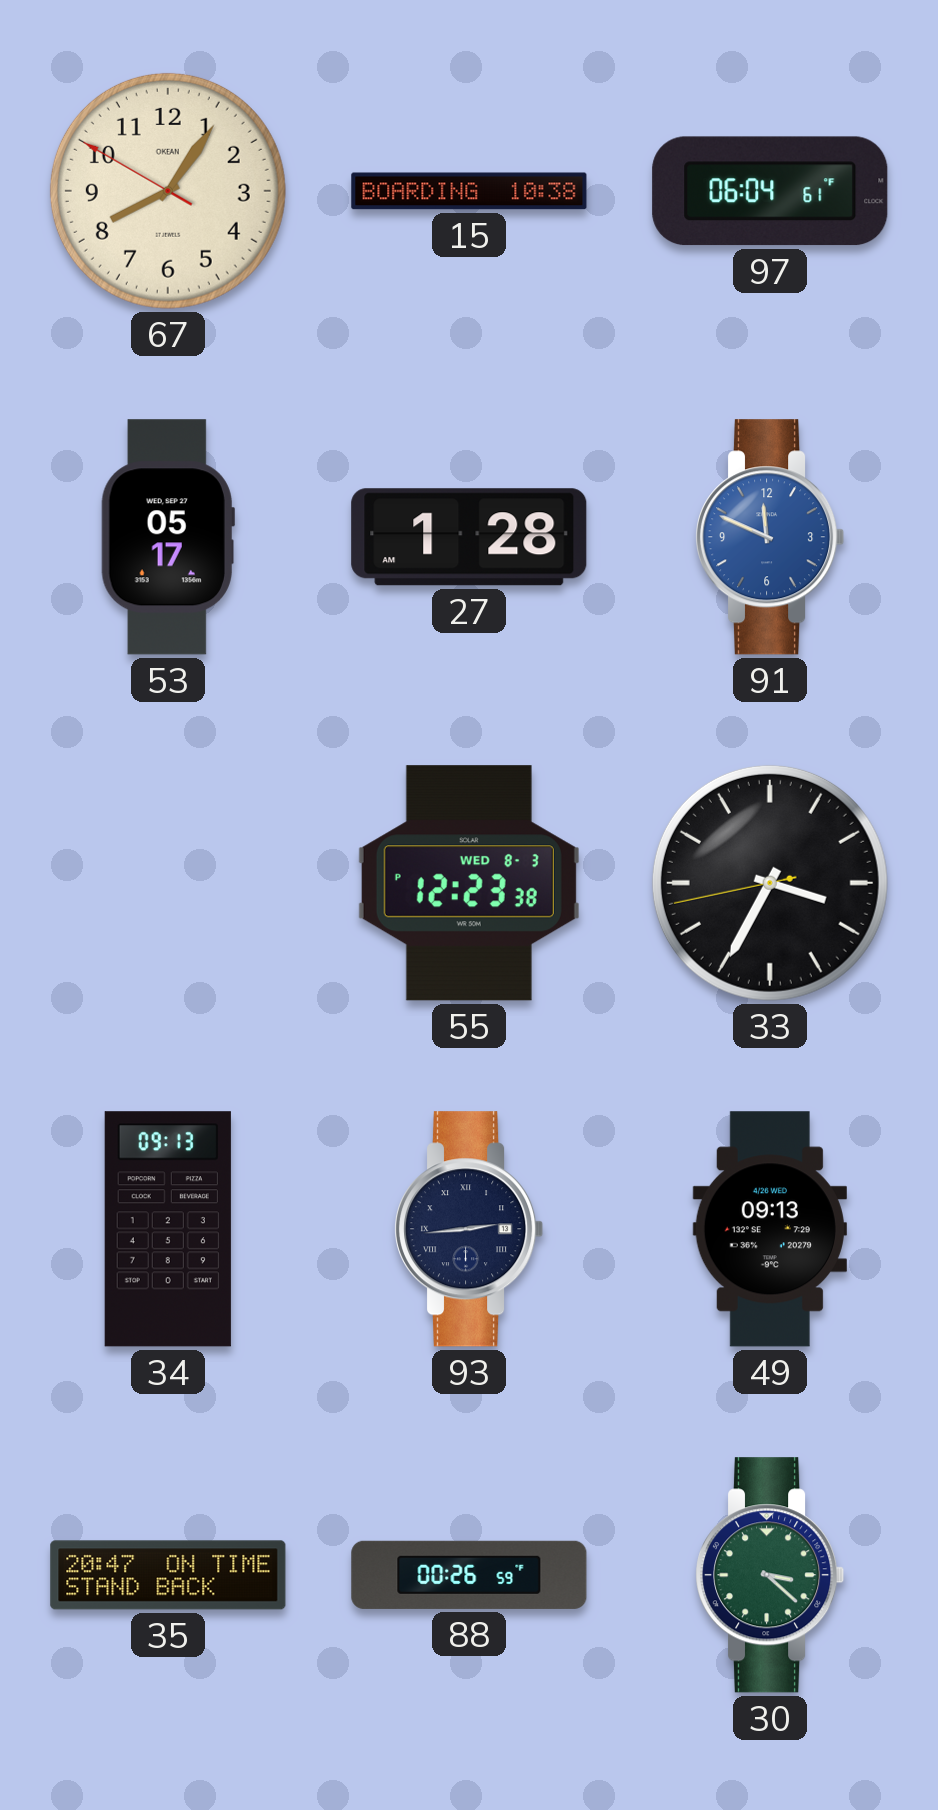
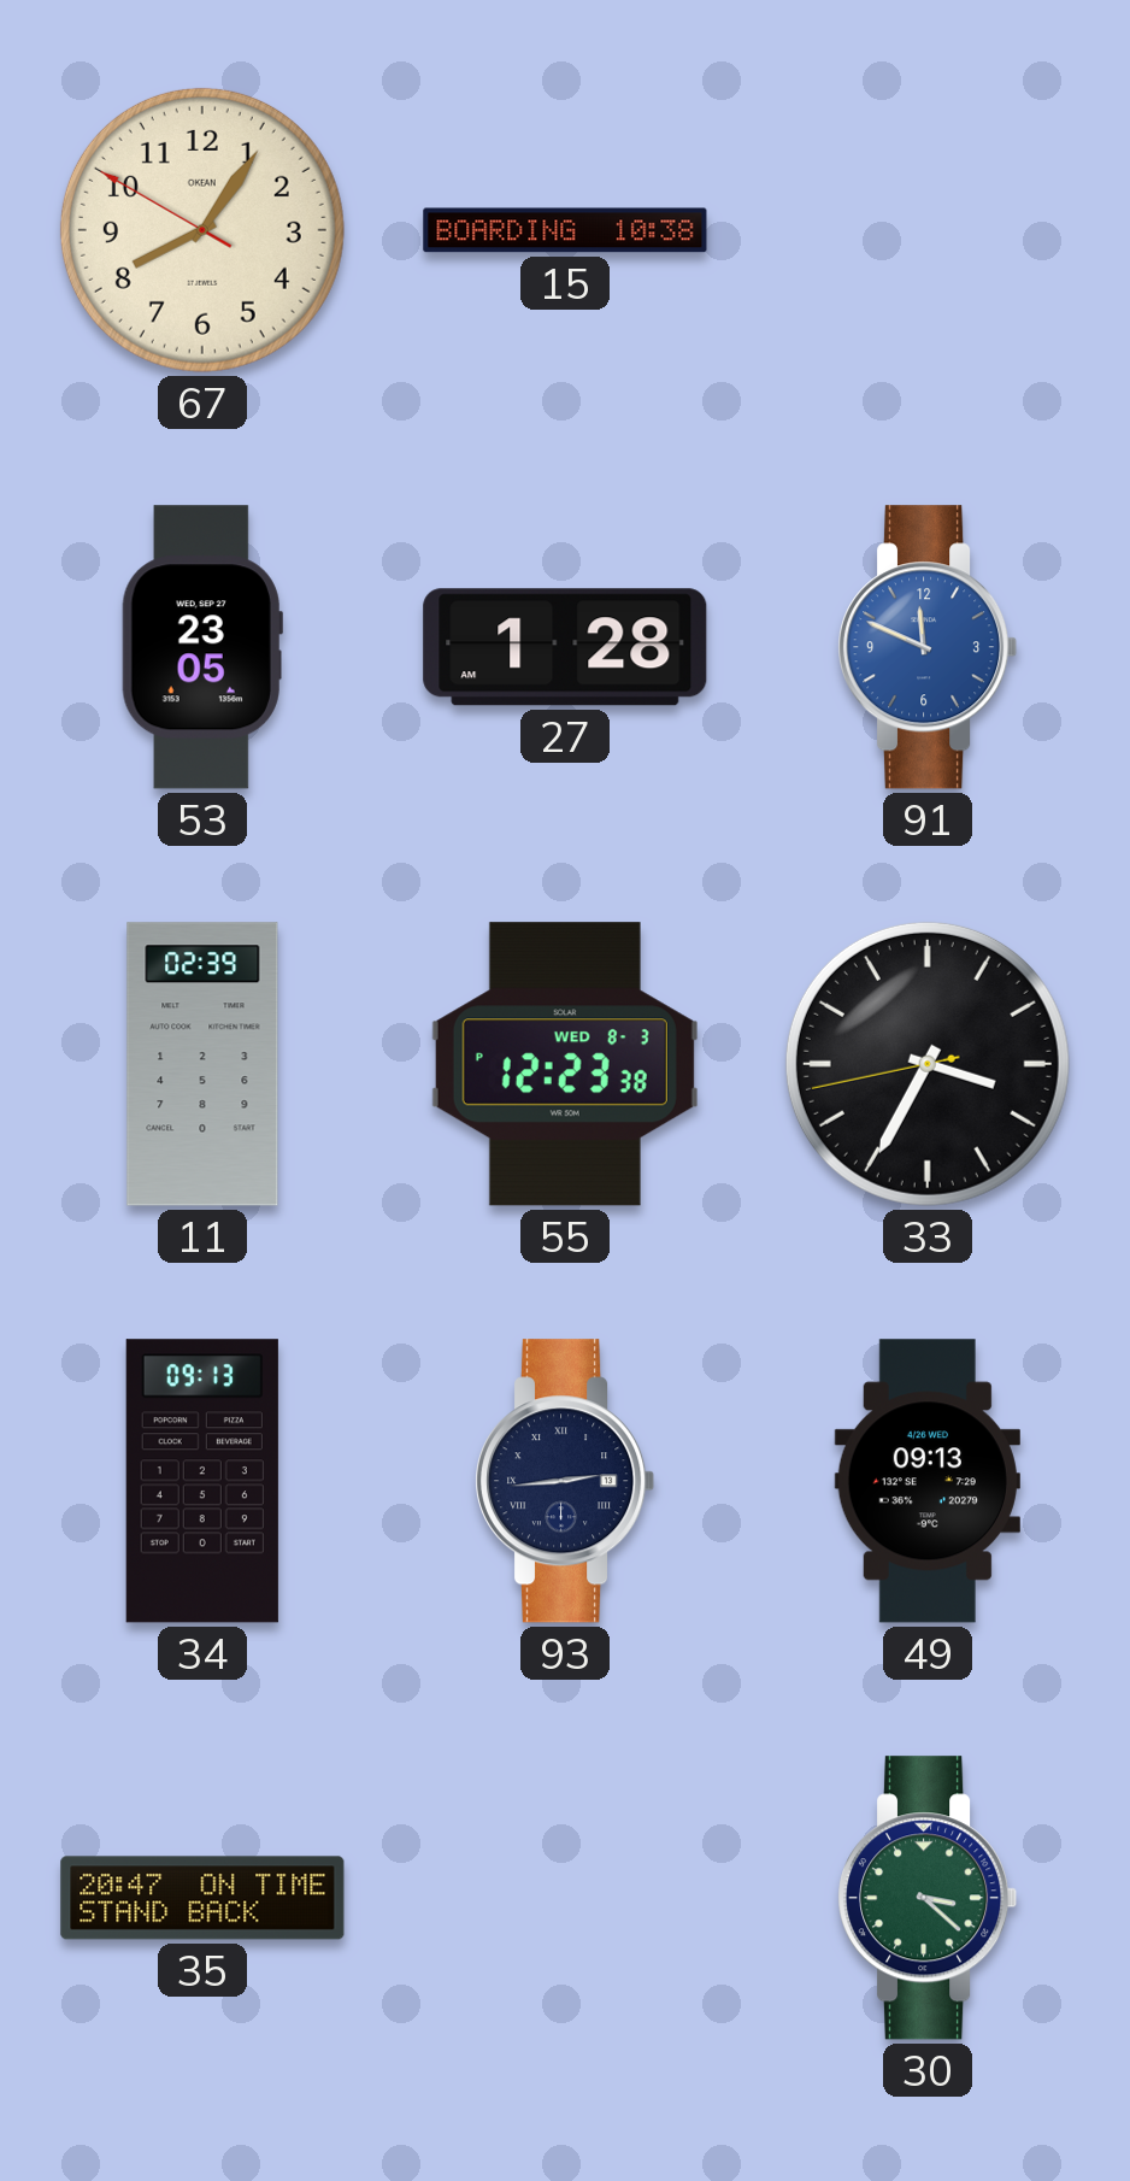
97: 06:04 -> none (770, 191)
53: 05:17 -> 23:05 (202, 647)
11: none -> 02:39 (202, 1064)
88: 00:26 -> none (469, 1575)
